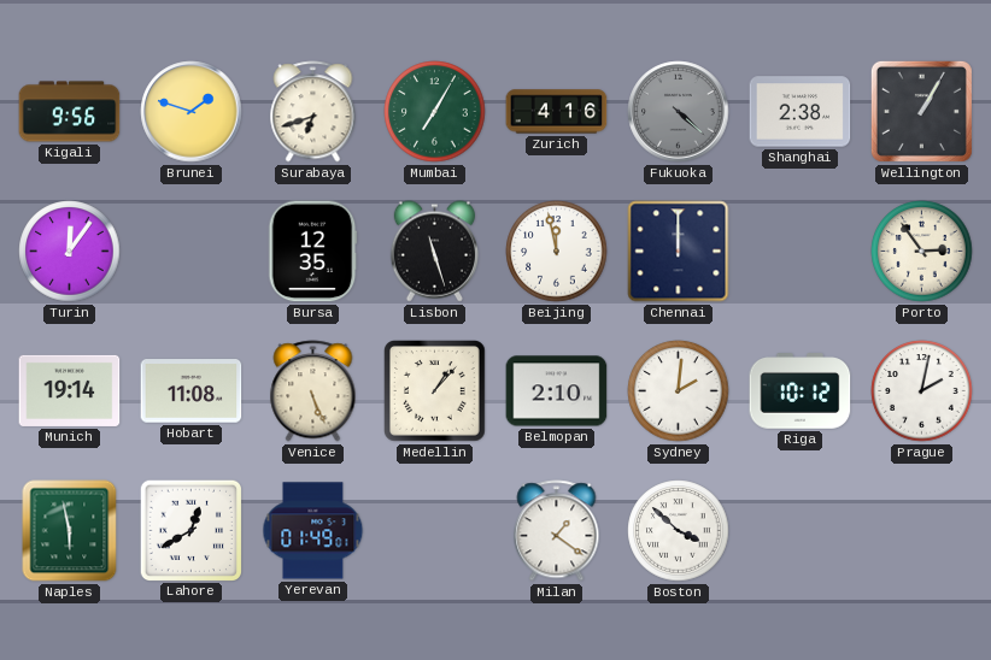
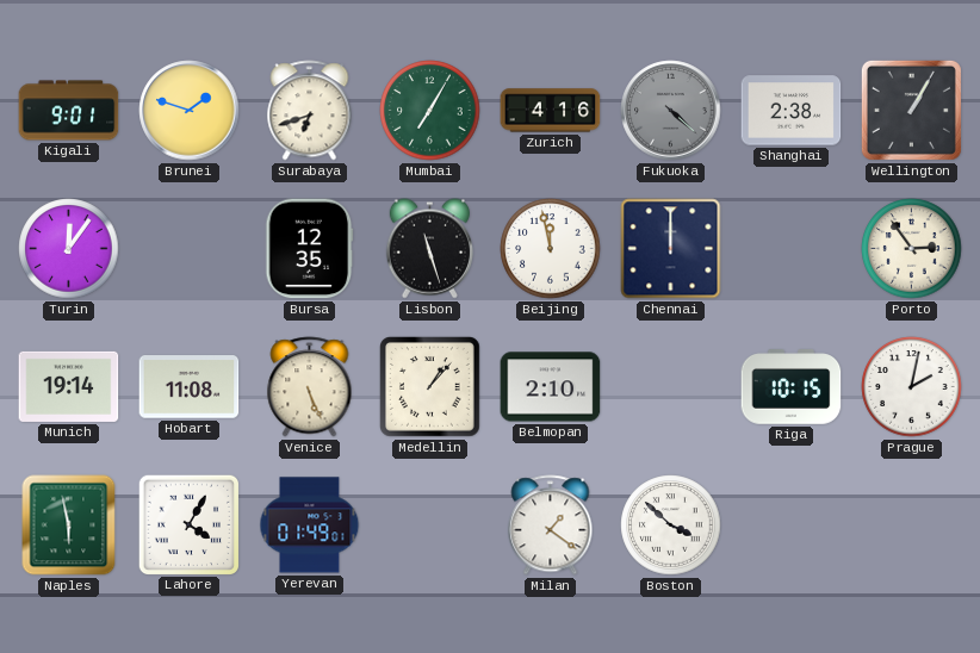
Kigali: 9:56 -> 9:01 (69, 111)
Sydney: 2:01 -> none (679, 391)
Riga: 10:12 -> 10:15 (792, 387)
Lahore: 12:40 -> 4:05 (188, 524)
